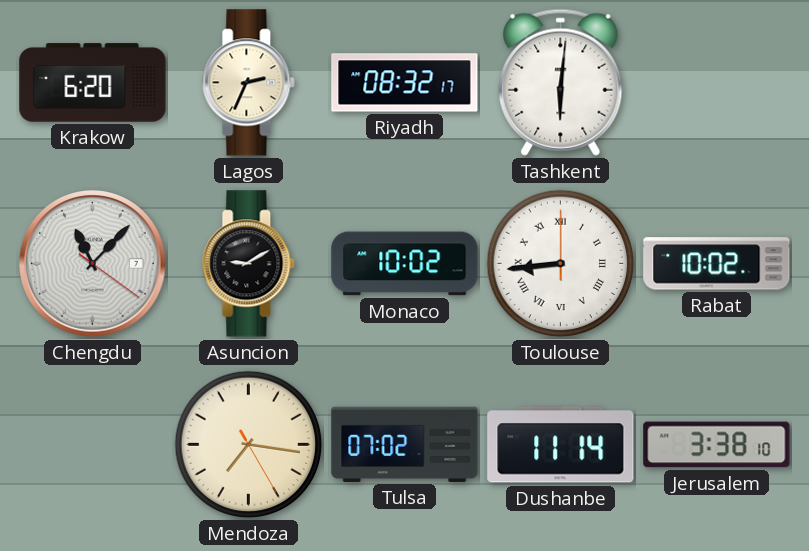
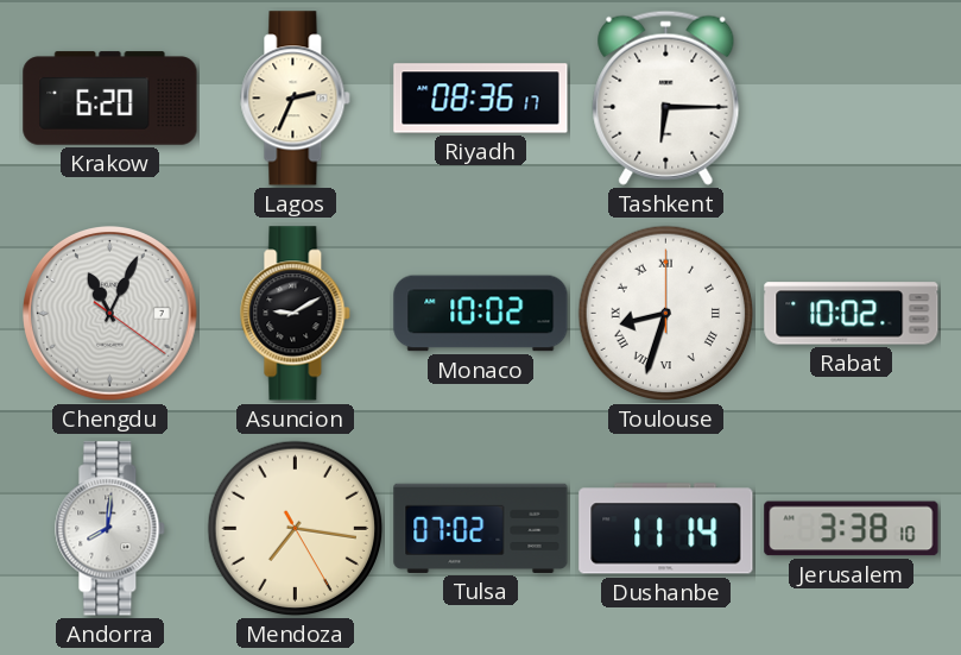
Riyadh: 08:32 -> 08:36 (481, 99)
Tashkent: 6:01 -> 6:15 (666, 97)
Chengdu: 11:07 -> 11:04 (110, 314)
Toulouse: 8:44 -> 8:33 (666, 314)
Andorra: none -> 8:01 (110, 529)
